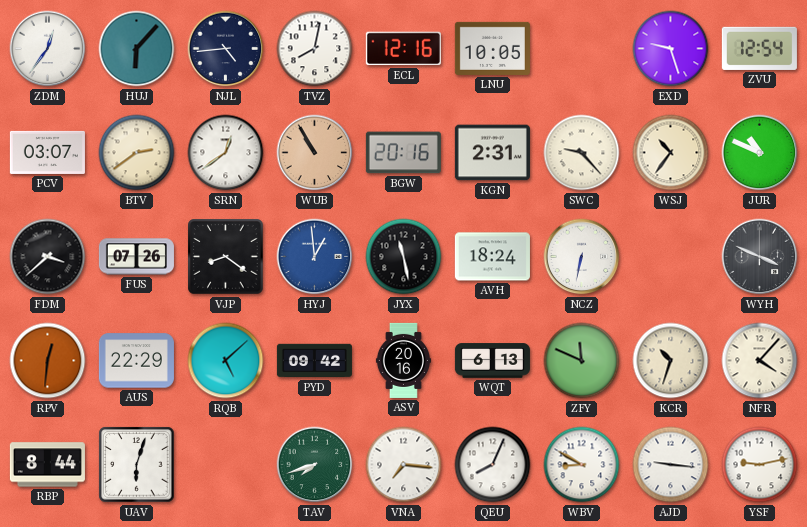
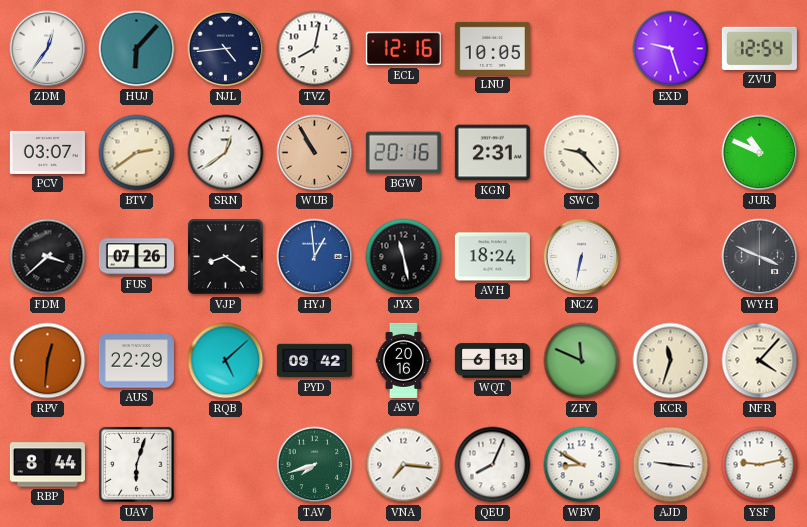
WSJ: 10:36 -> none (671, 153)
KCR: 10:33 -> 11:33 (671, 361)
